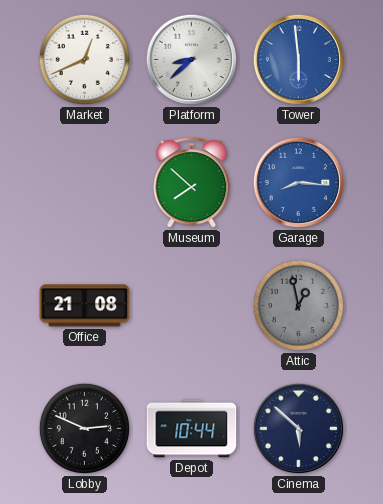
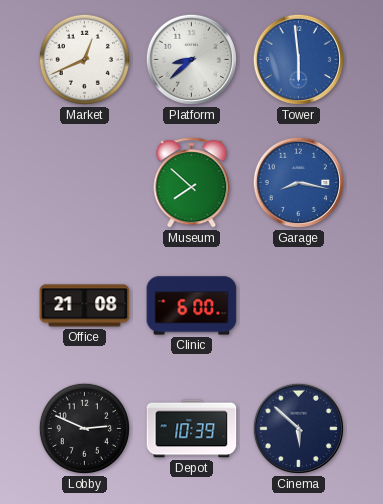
Garage: 8:16 -> 8:17 (298, 182)
Clinic: none -> 6:00 (192, 306)
Attic: 12:58 -> none (298, 305)
Depot: 10:44 -> 10:39 (192, 429)
